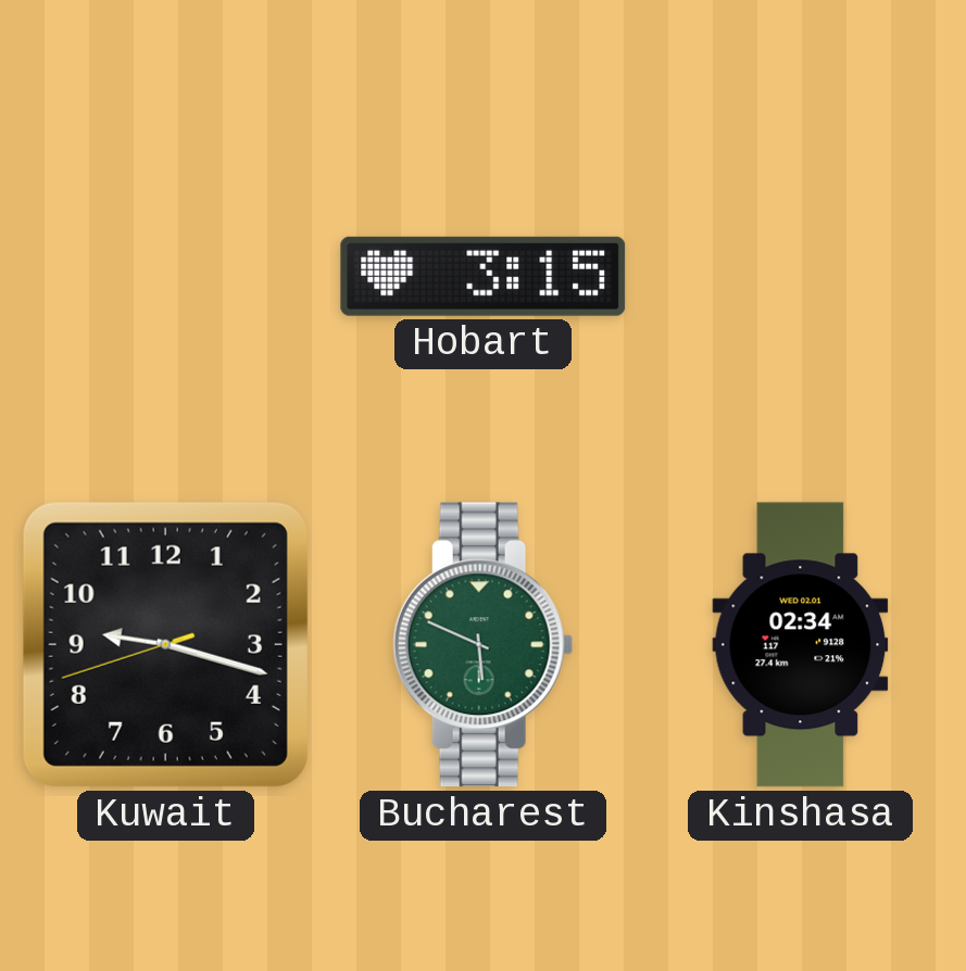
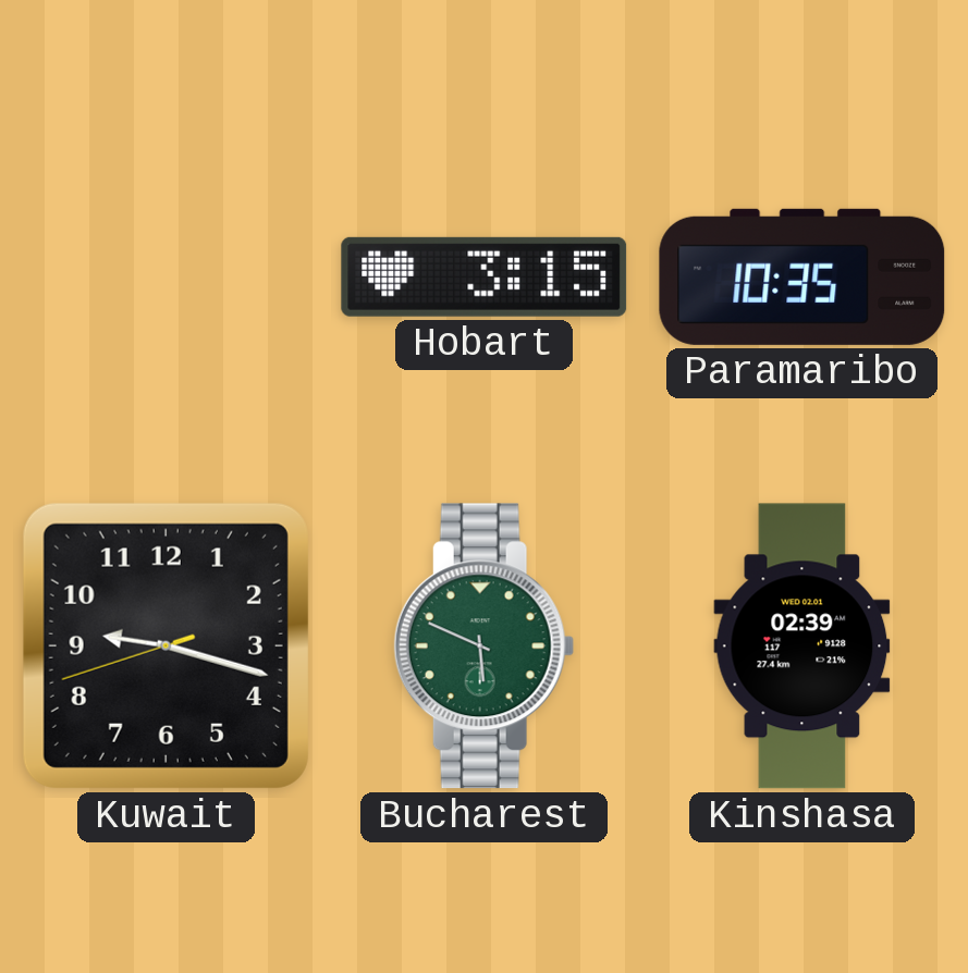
Paramaribo: none -> 10:35 (802, 276)
Kinshasa: 02:34 -> 02:39 (802, 646)
